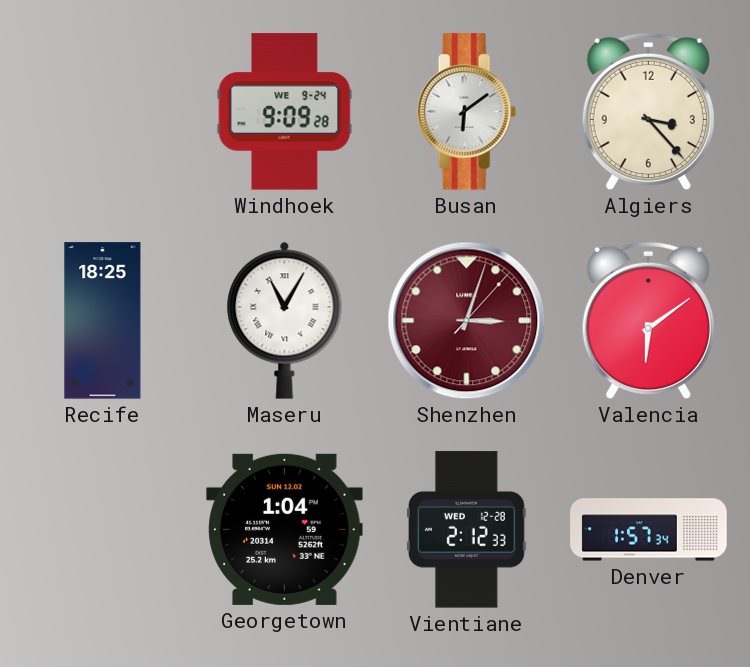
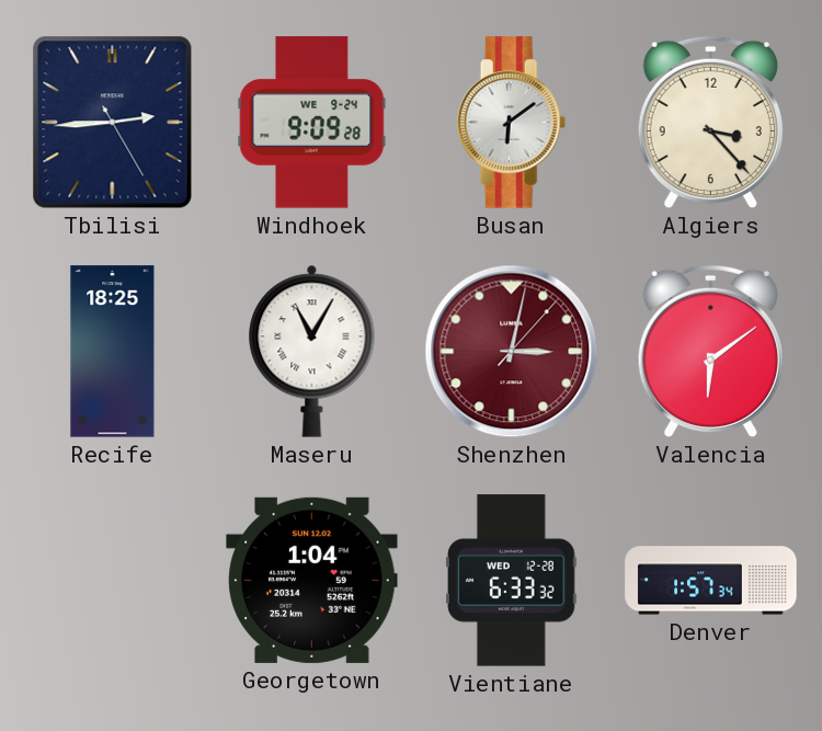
Tbilisi: none -> 2:44 (113, 123)
Shenzhen: 3:03 -> 3:02 (512, 352)
Vientiane: 2:12 -> 6:33 (511, 581)
